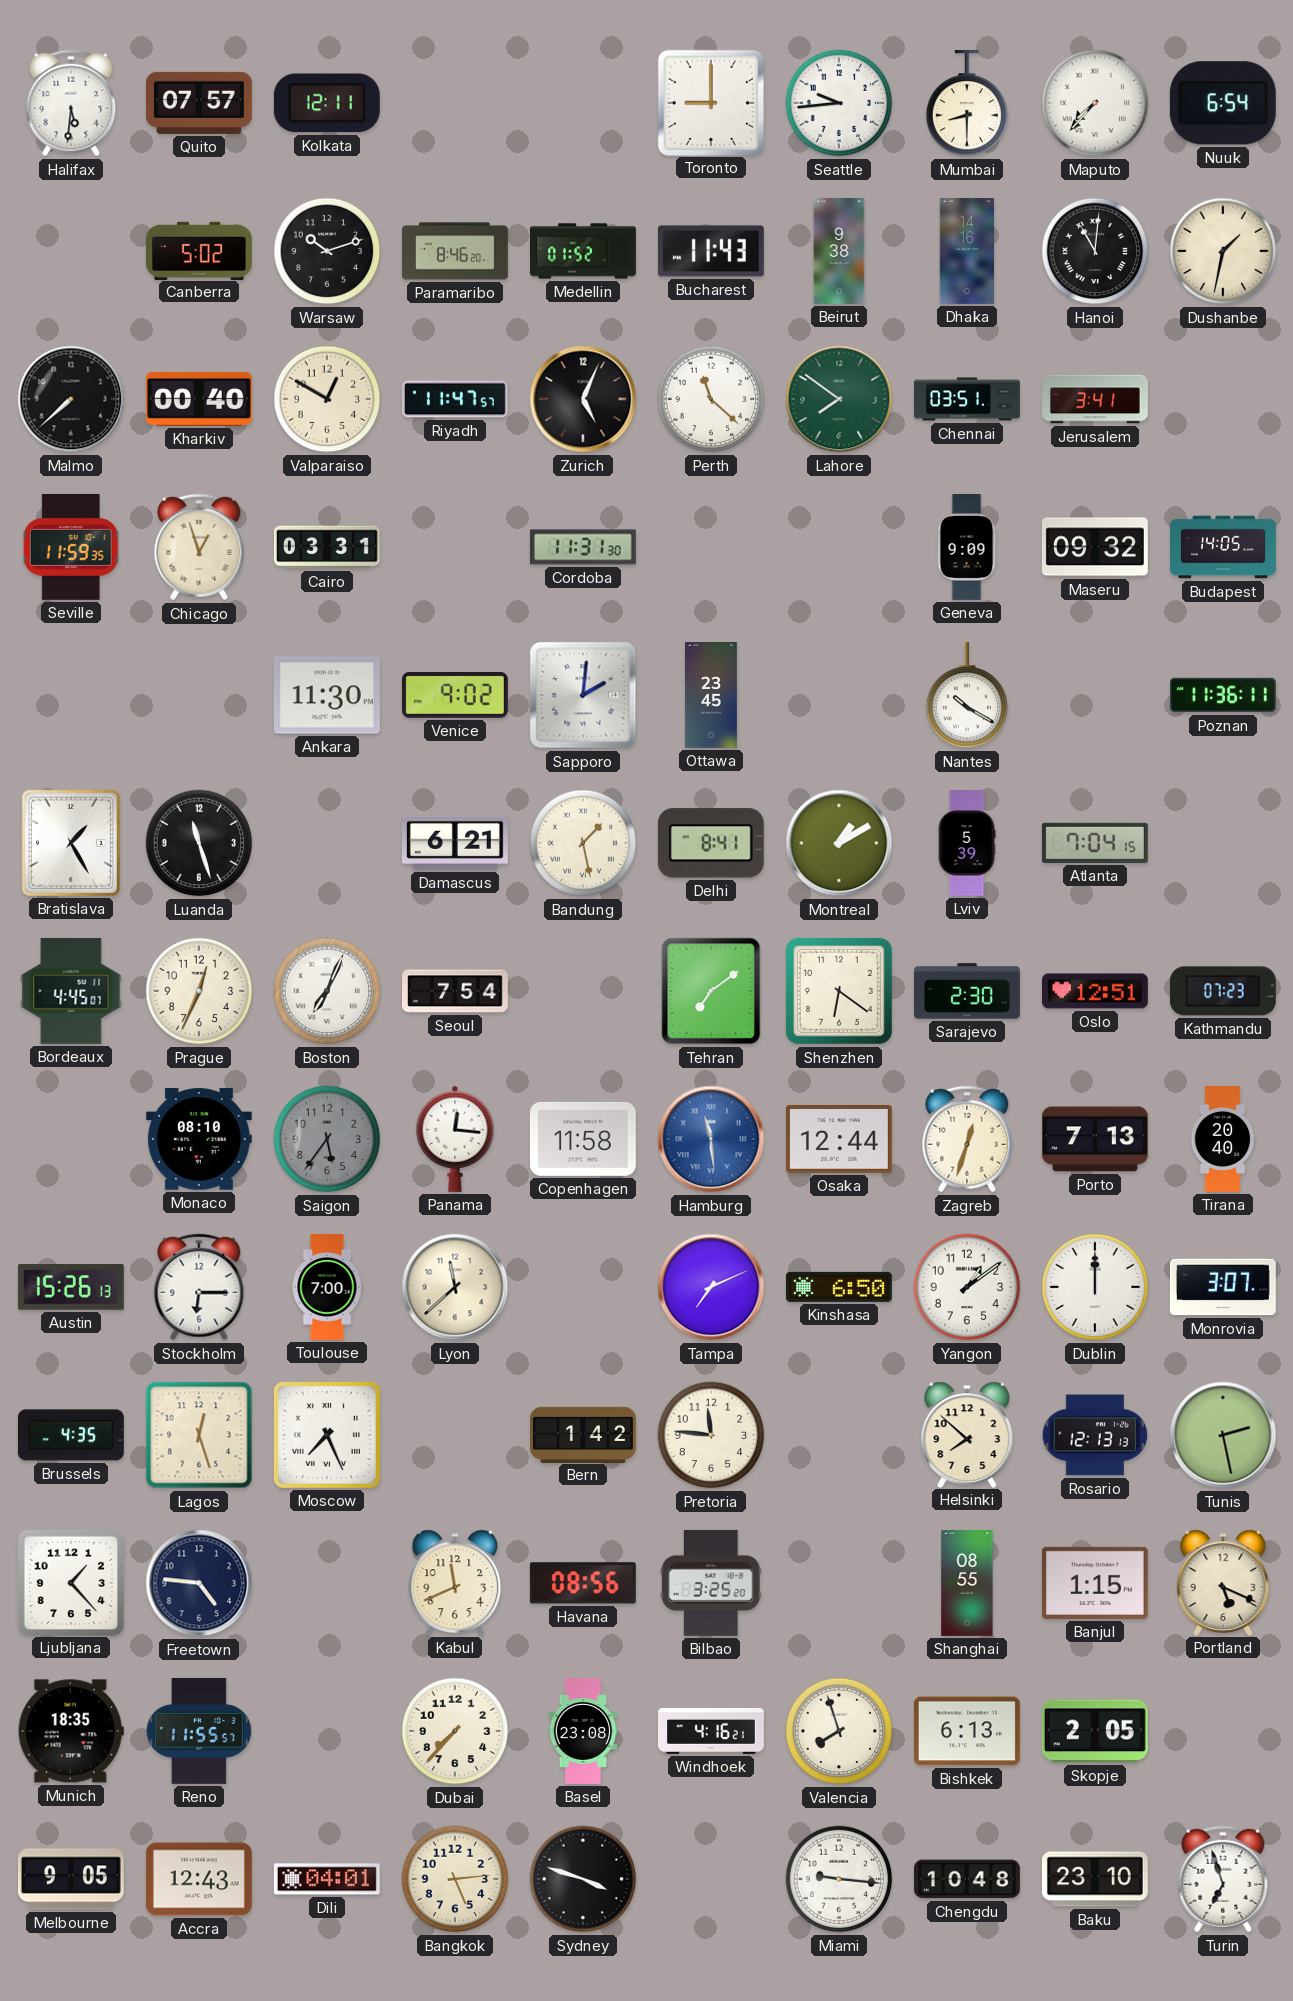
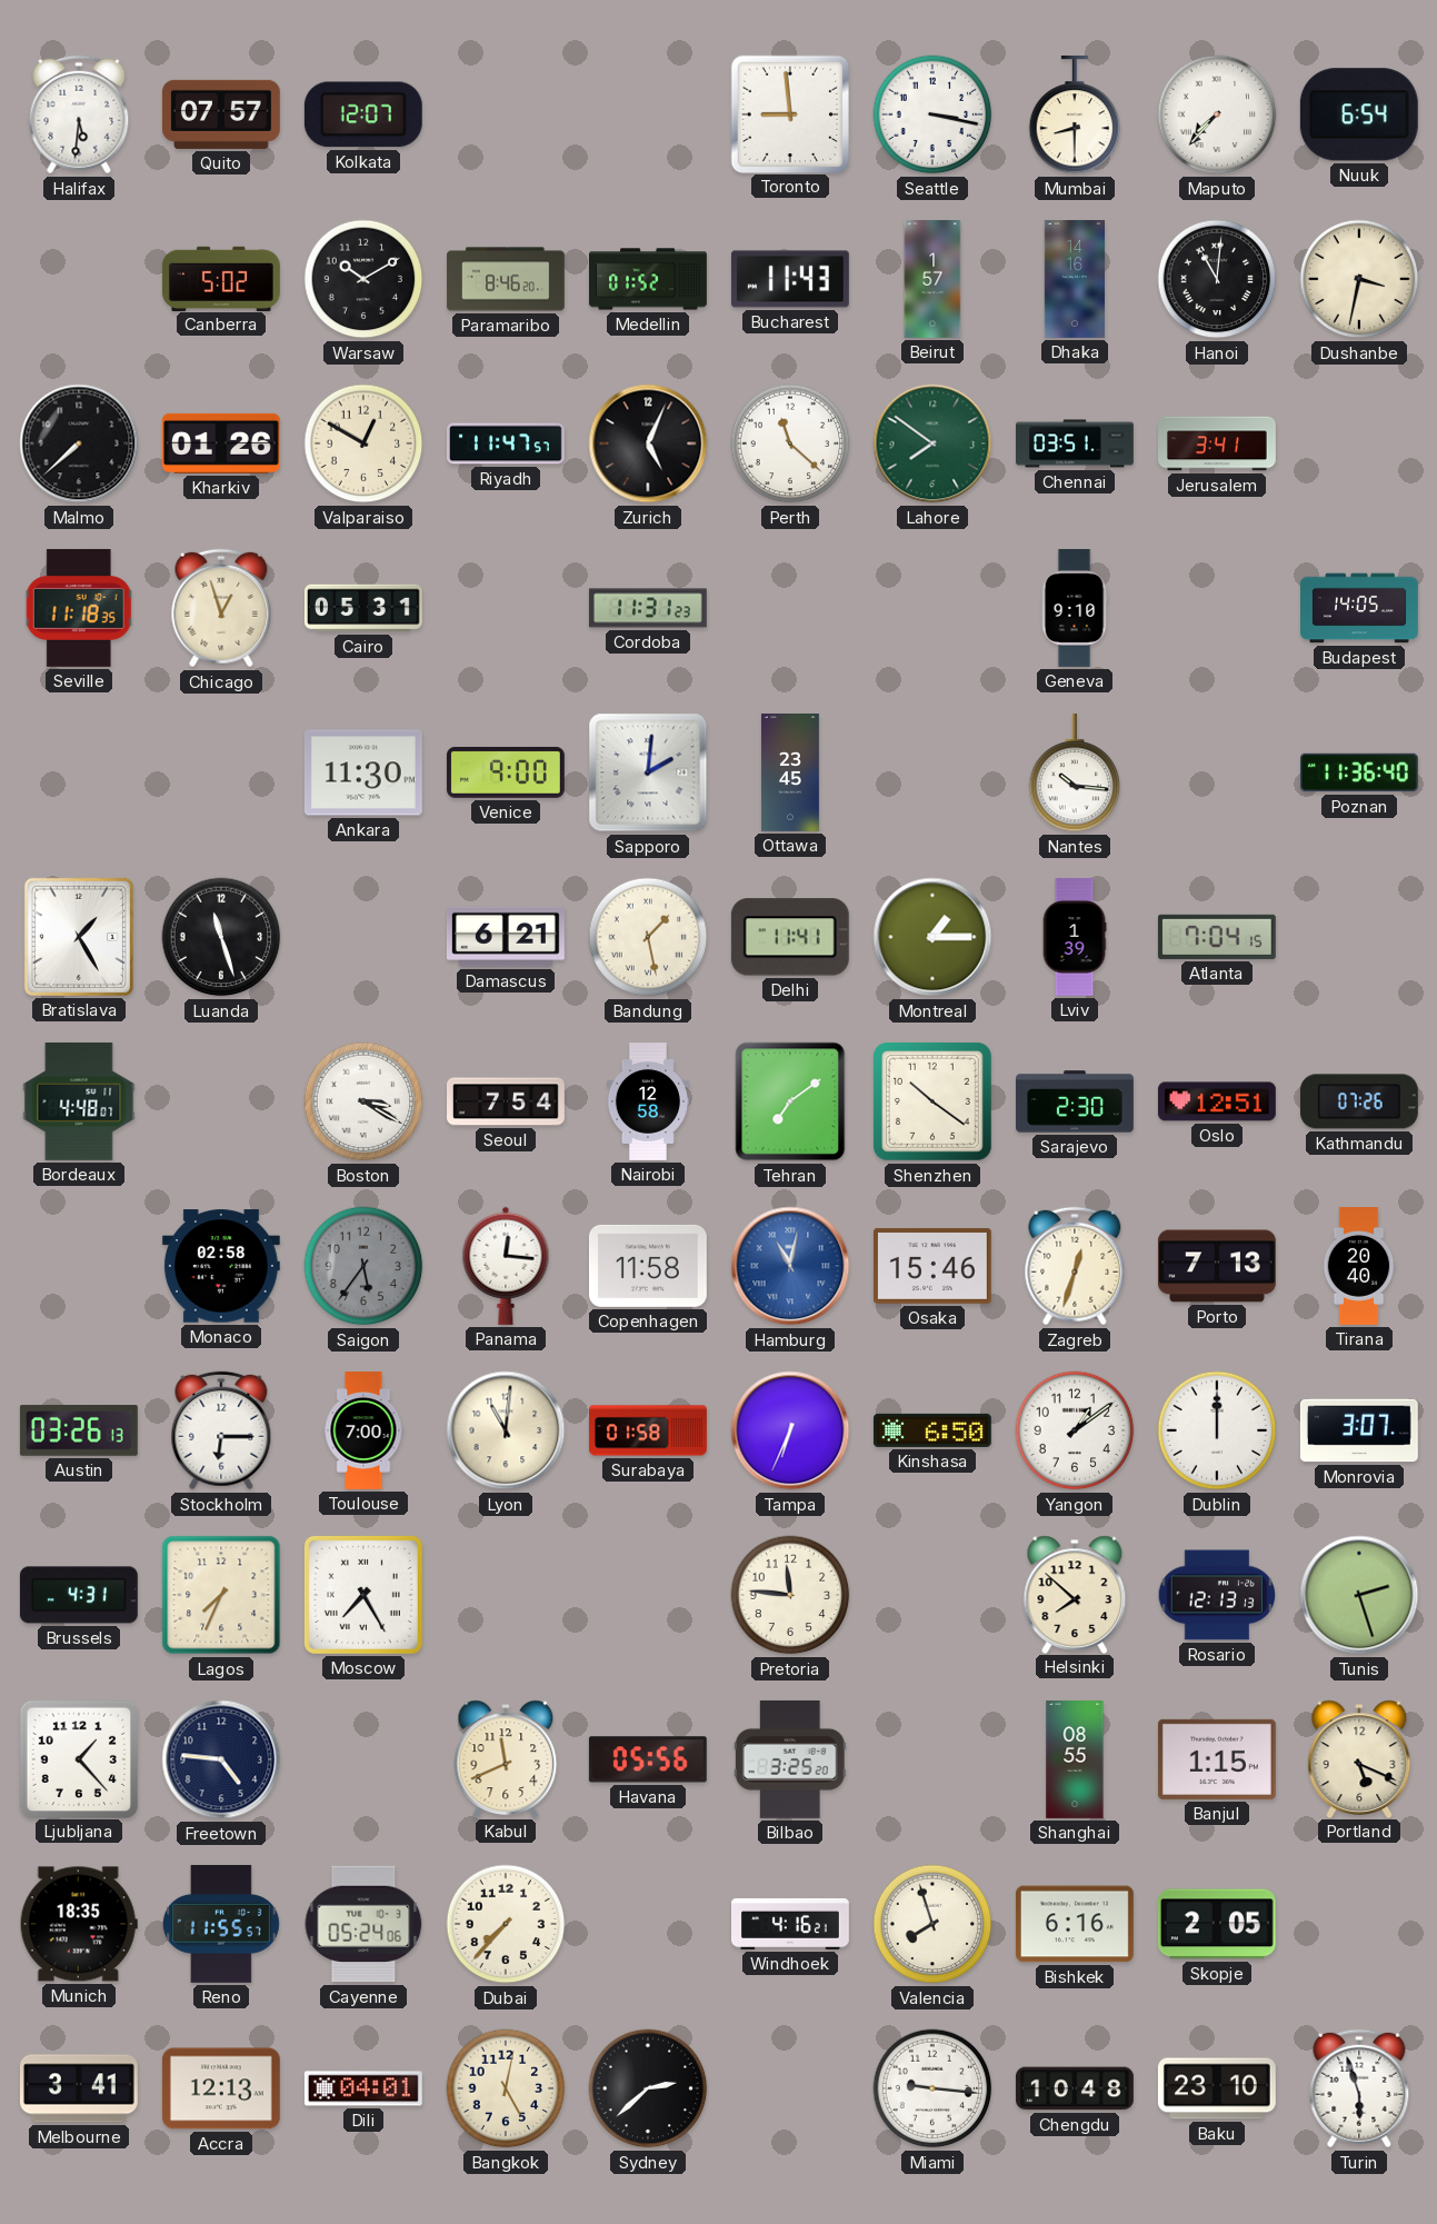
Kolkata: 12:11 -> 12:07 (363, 114)
Toronto: 9:00 -> 8:59 (789, 113)
Seattle: 9:44 -> 3:17 (932, 114)
Warsaw: 10:12 -> 10:10 (363, 279)
Beirut: 9:38 -> 1:57 (932, 280)
Dushanbe: 1:32 -> 3:32 (1359, 279)
Kharkiv: 00:40 -> 01:26 (221, 443)
Seville: 11:59 -> 11:18 (79, 608)
Cairo: 03:31 -> 05:31 (363, 608)
Cordoba: 11:31:30 -> 11:31:23 (648, 608)
Geneva: 9:09 -> 9:10 (1075, 609)
Maseru: 09:32 -> none (1095, 547)
Venice: 9:02 -> 9:00 (506, 772)
Nantes: 10:20 -> 10:16 (1075, 772)
Poznan: 11:36:11 -> 11:36:40 (1360, 772)
Delhi: 8:41 -> 11:41 (790, 937)
Montreal: 1:10 -> 1:15 (932, 937)
Lviv: 5:39 -> 1:39 (1075, 938)
Bordeaux: 4:45 -> 4:48 (79, 1101)
Prague: 12:34 -> none (199, 991)
Boston: 7:04 -> 3:20 (363, 1101)
Nairobi: none -> 12:58 (648, 1103)
Shenzhen: 6:21 -> 10:21 (934, 1103)
Kathmandu: 07:23 -> 07:26 (1359, 1101)
Monaco: 08:10 -> 02:58 (221, 1266)
Hamburg: 11:29 -> 11:02 (790, 1266)
Osaka: 12:44 -> 15:46 (932, 1266)
Austin: 15:26 -> 03:26 (79, 1432)
Lyon: 11:38 -> 11:01 (506, 1430)
Surabaya: none -> 01:58 (649, 1430)
Tampa: 7:11 -> 6:34 (790, 1430)
Brussels: 4:35 -> 4:31 (79, 1595)
Lagos: 12:27 -> 7:34 (221, 1595)
Moscow: 7:26 -> 7:25 (363, 1595)
Bern: 1:42 -> none (584, 1434)
Tunis: 2:28 -> 2:27 (1359, 1595)
Havana: 08:56 -> 05:56 (648, 1759)
Cayenne: none -> 05:24 (363, 1924)
Basel: 23:08 -> none (583, 1732)
Bishkek: 6:13 -> 6:16 (1075, 1924)
Melbourne: 9:05 -> 3:41 (79, 2088)
Accra: 12:43 -> 12:13 (221, 2088)
Bangkok: 5:14 -> 5:02 (506, 2088)
Sydney: 3:48 -> 2:38 (648, 2088)
Turin: 6:57 -> 5:57 (1359, 2088)
